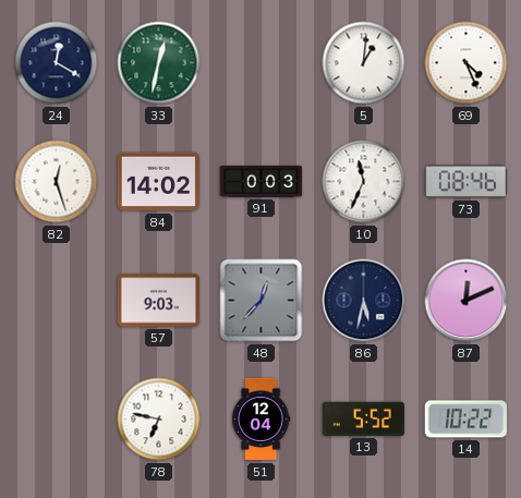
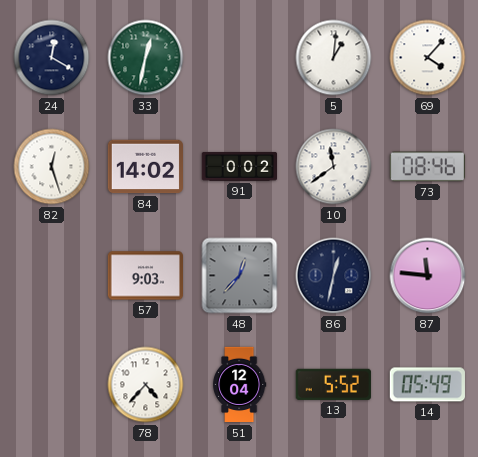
69: 4:26 -> 4:07 (428, 58)
91: 0:03 -> 0:02 (239, 166)
10: 11:34 -> 11:39 (334, 167)
86: 5:32 -> 12:32 (334, 276)
87: 12:11 -> 11:46 (428, 276)
78: 6:47 -> 4:37 (146, 385)
14: 10:22 -> 05:49 (427, 385)
